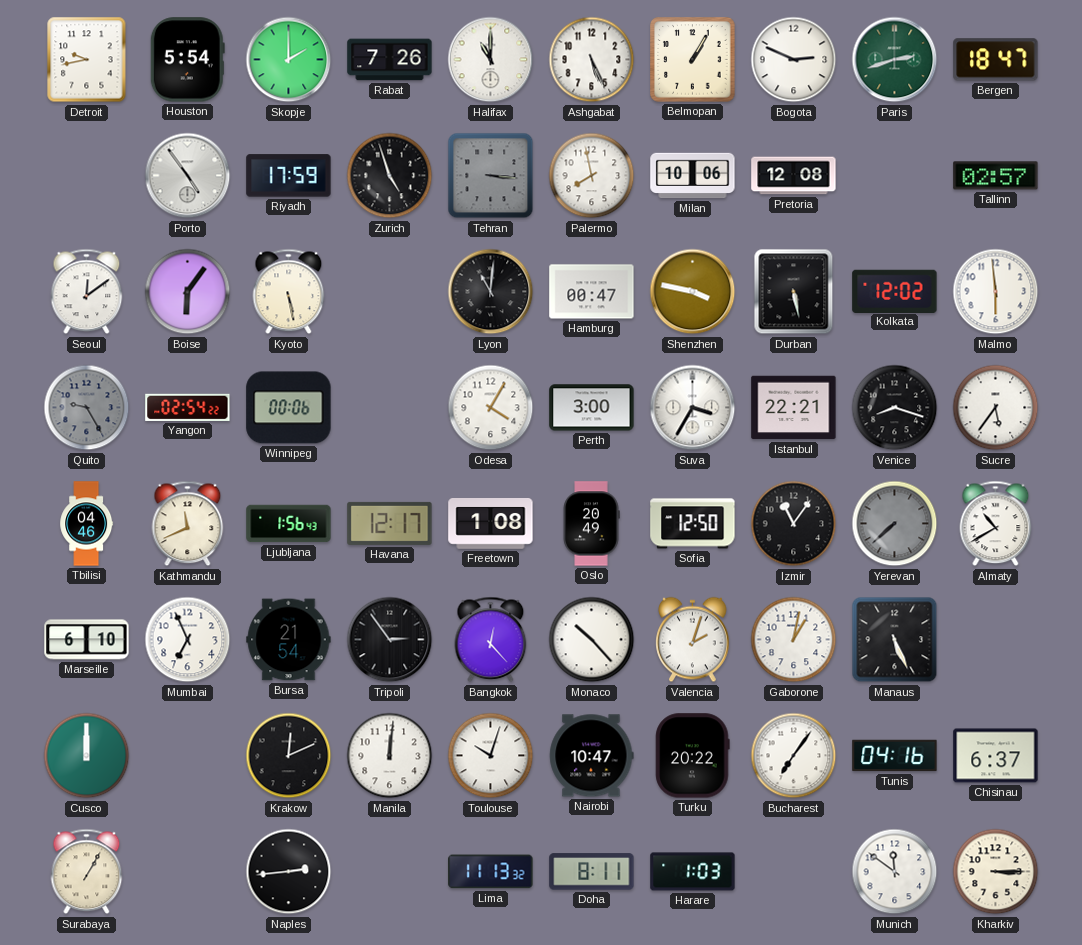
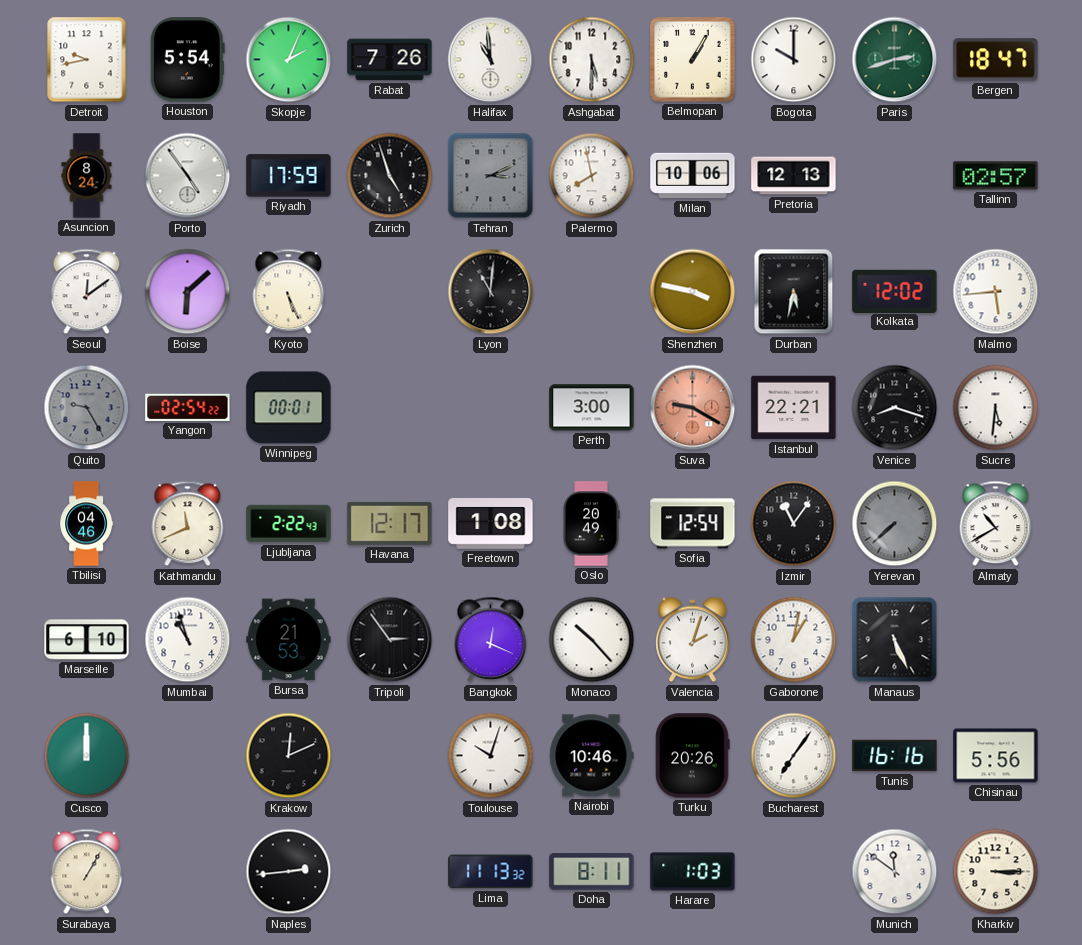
Skopje: 2:00 -> 2:04 (289, 60)
Halifax: 11:00 -> 10:59 (491, 60)
Ashgabat: 5:26 -> 5:30 (592, 60)
Bogota: 2:49 -> 10:00 (794, 60)
Asuncion: none -> 8:24 (87, 176)
Tehran: 3:16 -> 3:11 (491, 176)
Pretoria: 12:08 -> 12:13 (794, 176)
Boise: 6:06 -> 6:08 (188, 292)
Kyoto: 5:28 -> 5:26 (289, 292)
Hamburg: 00:47 -> none (592, 292)
Durban: 5:28 -> 5:32 (794, 292)
Malmo: 5:59 -> 5:44 (996, 292)
Winnipeg: 00:06 -> 00:01 (289, 408)
Odesa: 4:05 -> none (491, 408)
Suva: 3:35 -> 9:20 (693, 408)
Suva dial: white -> salmon (693, 408)
Sucre: 5:36 -> 5:31 (996, 408)
Ljubljana: 1:56 -> 2:22 (289, 524)
Sofia: 12:50 -> 12:54 (693, 524)
Mumbai: 6:56 -> 10:57 (188, 640)
Bursa: 21:54 -> 21:53 (289, 640)
Bangkok: 12:23 -> 12:19 (491, 640)
Manila: 12:01 -> none (390, 756)
Nairobi: 10:47 -> 10:46 (592, 756)
Turku: 20:22 -> 20:26 (693, 756)
Tunis: 04:16 -> 16:16 (895, 756)
Chisinau: 6:37 -> 5:56 (996, 756)
